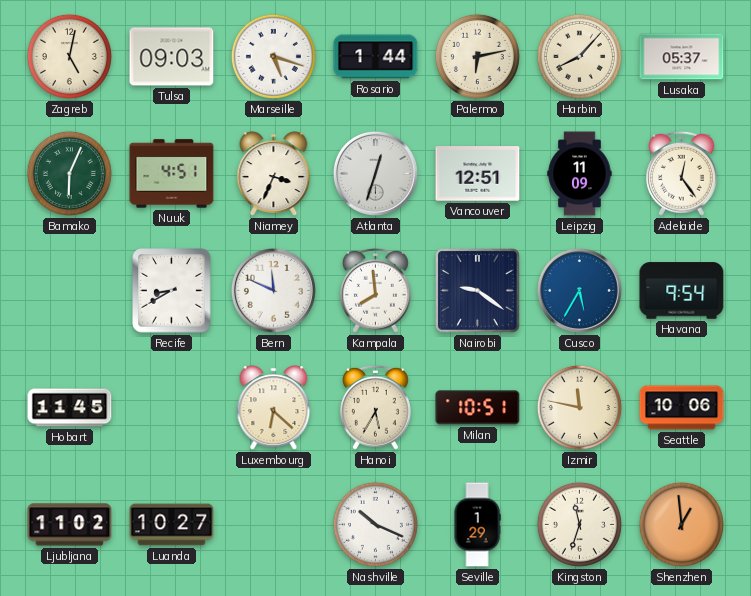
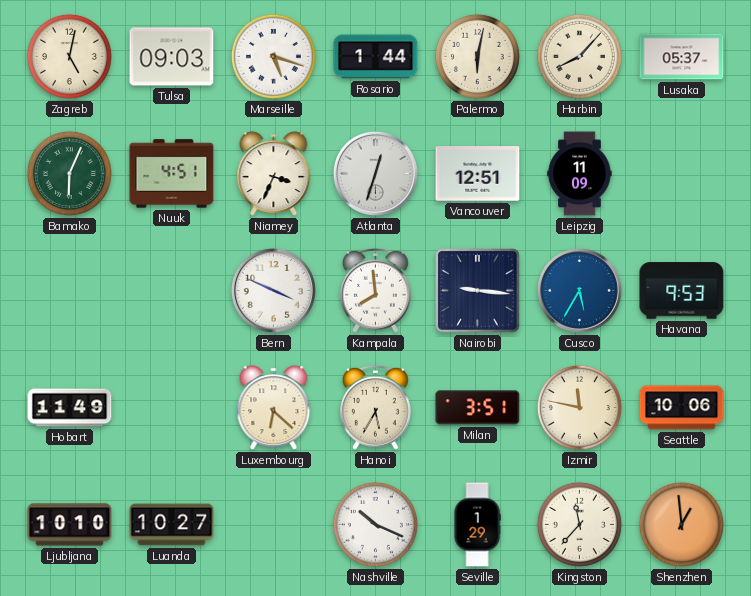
Palermo: 6:13 -> 6:02 (477, 56)
Adelaide: 12:24 -> none (682, 173)
Recife: 8:40 -> none (172, 291)
Bern: 11:49 -> 3:49 (273, 290)
Nairobi: 9:21 -> 9:16 (478, 291)
Havana: 9:54 -> 9:53 (682, 291)
Hobart: 11:45 -> 11:49 (70, 408)
Milan: 10:51 -> 3:51 (478, 408)
Ljubljana: 11:02 -> 10:10 (70, 525)
Kingston: 11:33 -> 11:37 (579, 524)
